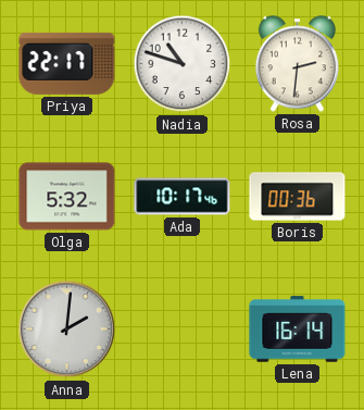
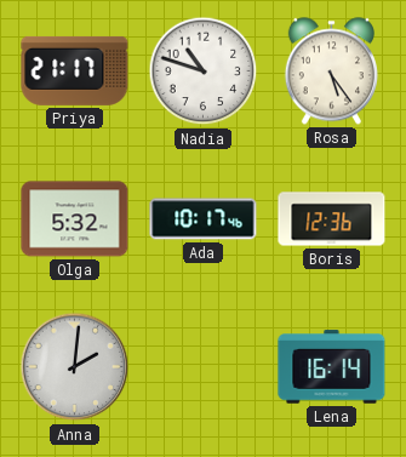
Priya: 22:17 -> 21:17 (75, 70)
Rosa: 2:31 -> 5:24 (331, 72)
Boris: 00:36 -> 12:36 (332, 219)
